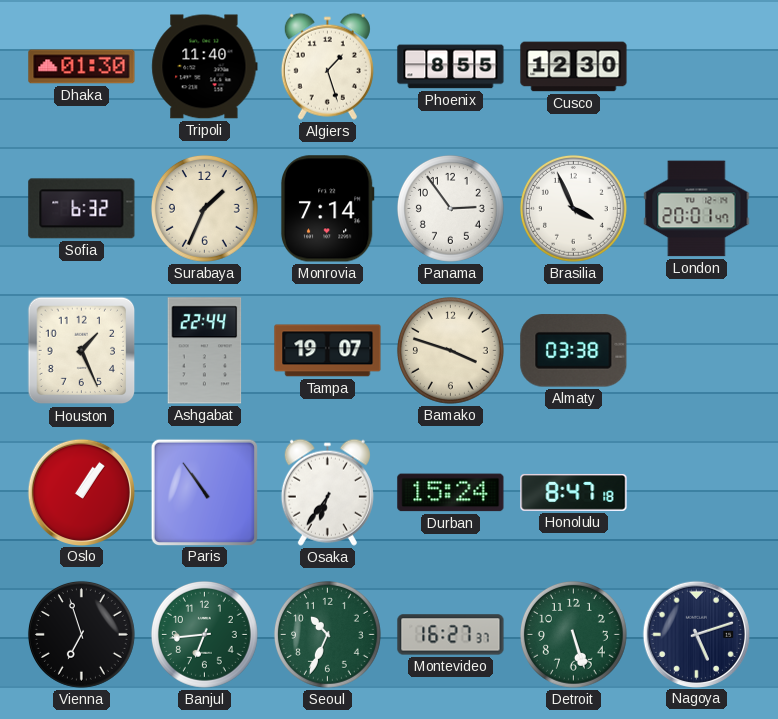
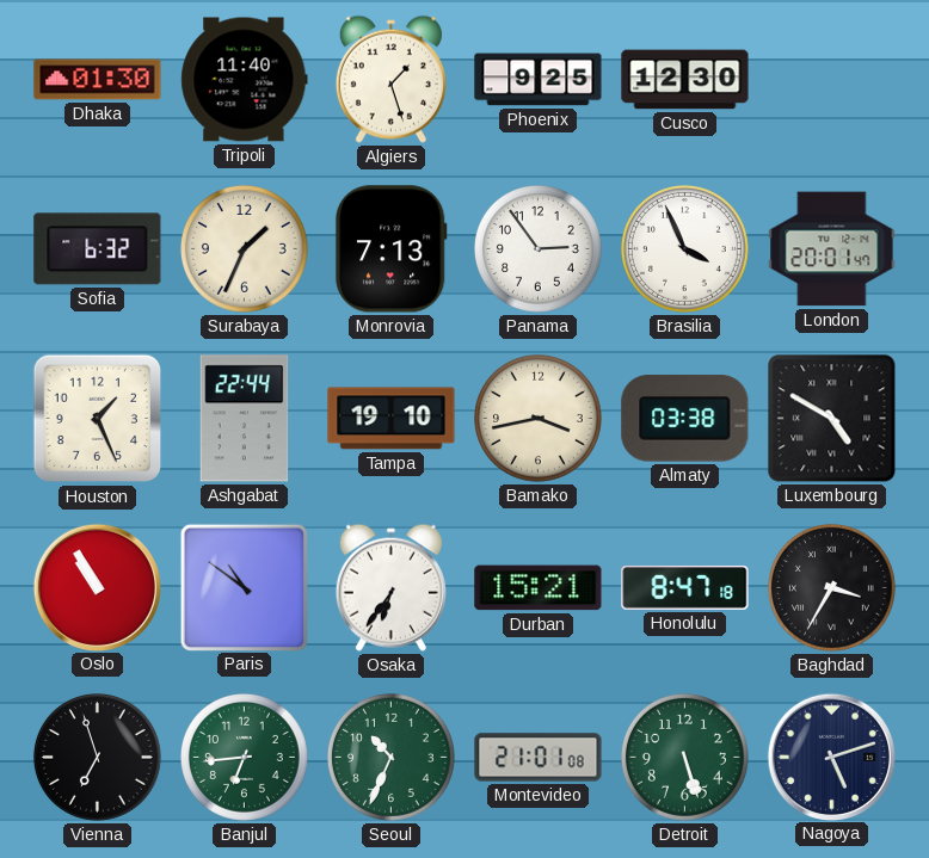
Phoenix: 8:55 -> 9:25 (539, 80)
Monrovia: 7:14 -> 7:13 (390, 249)
Tampa: 19:07 -> 19:10 (392, 419)
Bamako: 3:48 -> 3:43 (537, 418)
Luxembourg: none -> 4:50 (832, 419)
Oslo: 1:06 -> 10:55 (97, 587)
Paris: 10:54 -> 10:51 (244, 587)
Durban: 15:24 -> 15:21 (539, 588)
Baghdad: none -> 3:35 (831, 587)
Montevideo: 16:27 -> 21:01 (539, 758)
